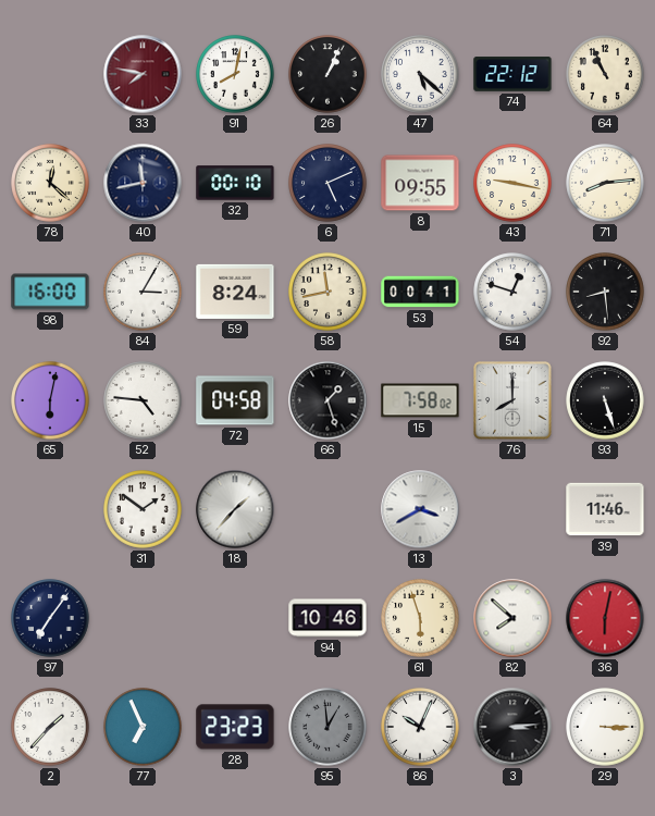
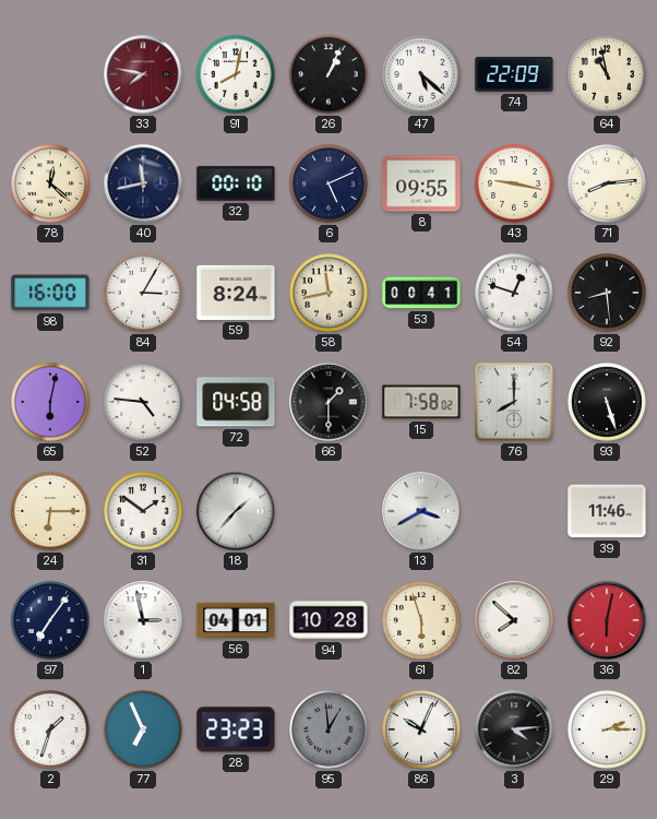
74: 22:12 -> 22:09 (514, 74)
64: 10:56 -> 10:58 (607, 74)
66: 1:27 -> 1:30 (329, 402)
24: none -> 6:15 (50, 511)
1: none -> 2:58 (143, 620)
56: none -> 04:01 (236, 620)
94: 10:46 -> 10:28 (329, 620)
2: 1:37 -> 1:33 (50, 729)
3: 3:14 -> 4:14 (514, 729)
29: 3:15 -> 2:15 (607, 729)
